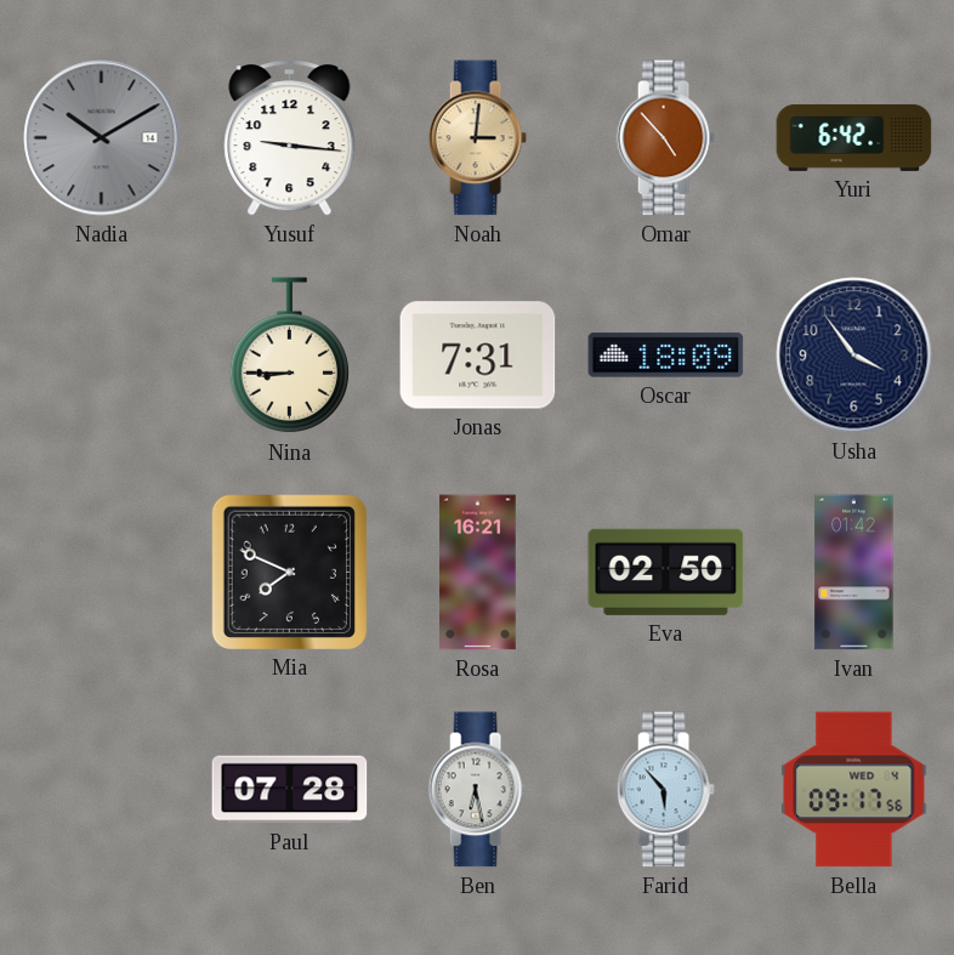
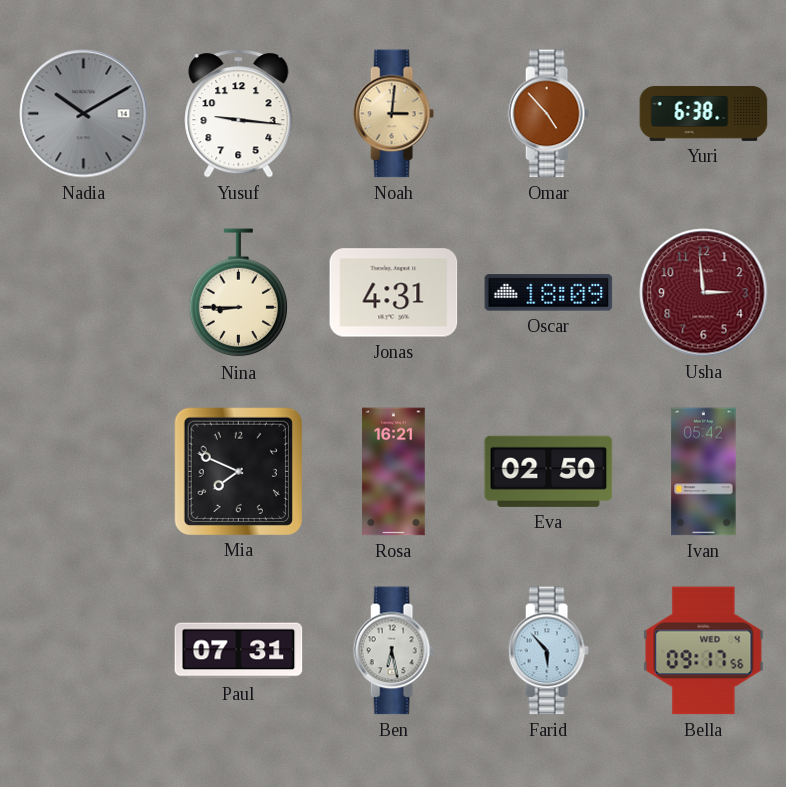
Yuri: 6:42 -> 6:38 (704, 113)
Jonas: 7:31 -> 4:31 (394, 293)
Usha: 3:54 -> 2:59 (704, 293)
Usha dial: navy -> burgundy (704, 293)
Ivan: 01:42 -> 05:42 (704, 472)
Paul: 07:28 -> 07:31 (239, 651)
